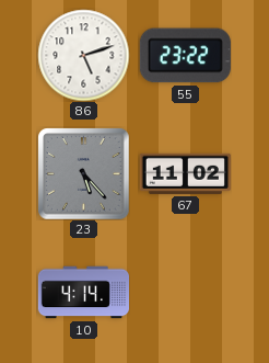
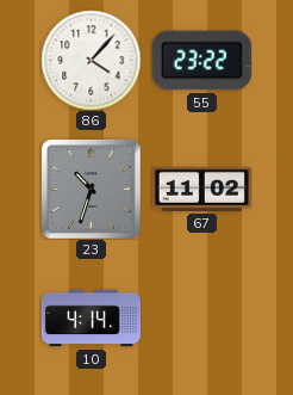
86: 5:12 -> 4:07 (91, 60)
23: 5:23 -> 10:33 (91, 189)
